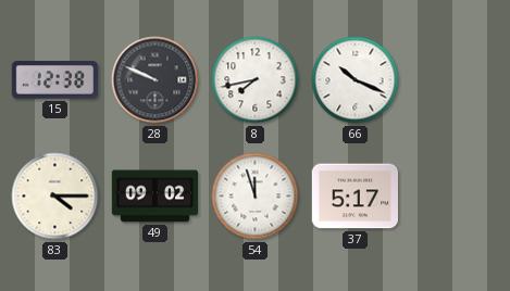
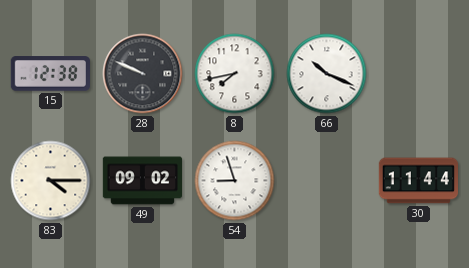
54: 11:57 -> 8:57 (235, 181)
37: 5:17 -> none (354, 197)
30: none -> 11:44 (418, 181)
